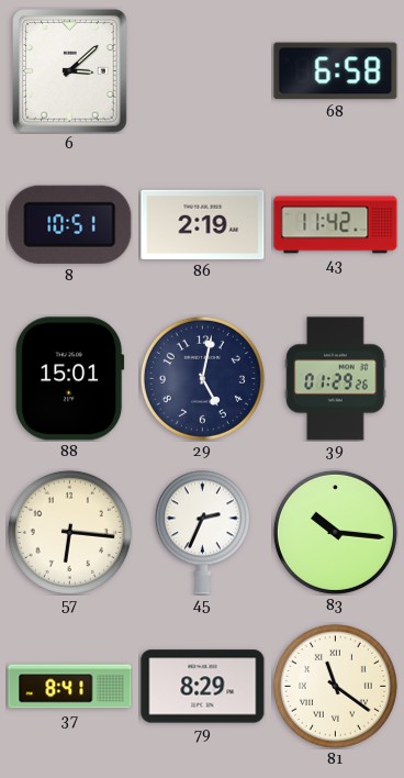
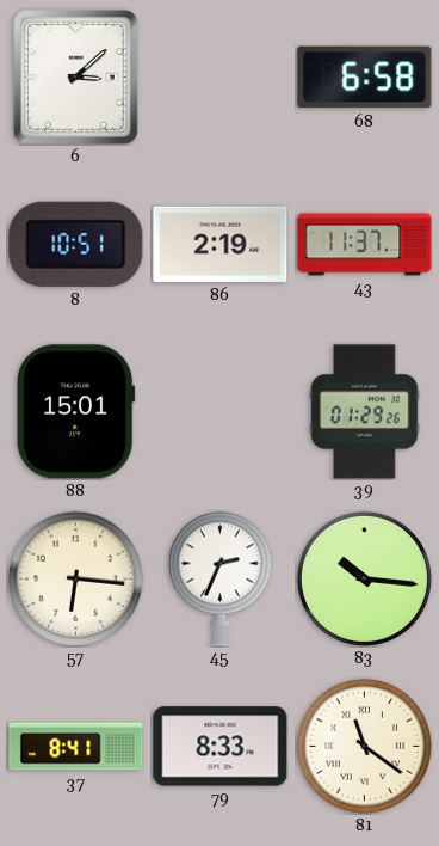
43: 11:42 -> 11:37 (365, 245)
29: 5:02 -> none (202, 378)
79: 8:29 -> 8:33 (221, 747)
